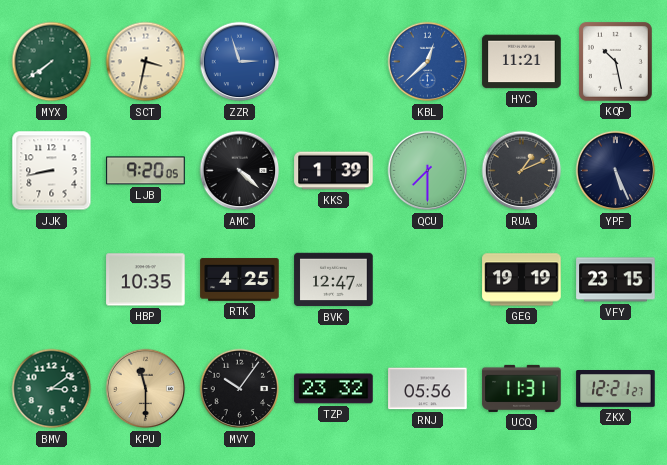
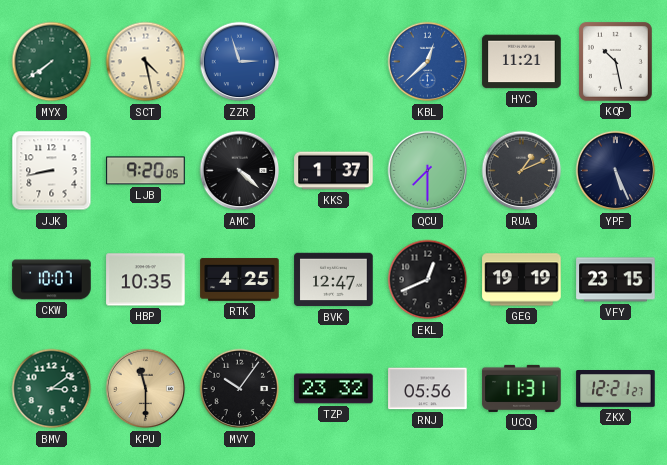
SCT: 3:32 -> 4:28 (146, 62)
KKS: 1:39 -> 1:37 (334, 171)
CKW: none -> 10:07 (52, 280)
EKL: none -> 12:41 (428, 280)
